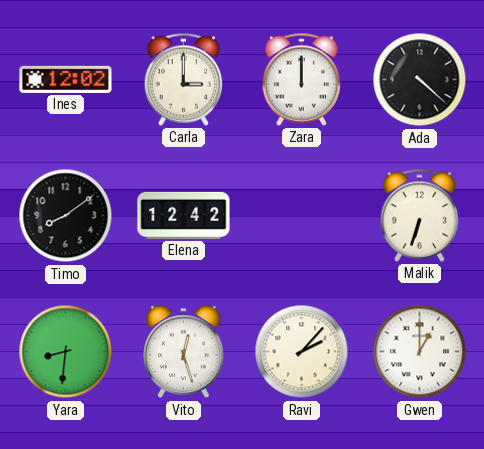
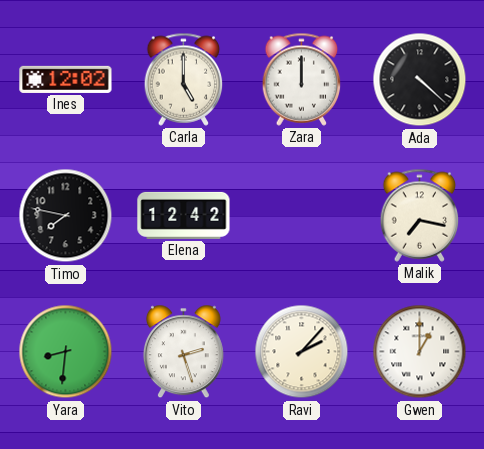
Carla: 3:00 -> 5:00 (184, 79)
Timo: 8:09 -> 7:47 (66, 216)
Malik: 6:33 -> 7:17 (420, 215)
Vito: 12:27 -> 2:27 (183, 352)
